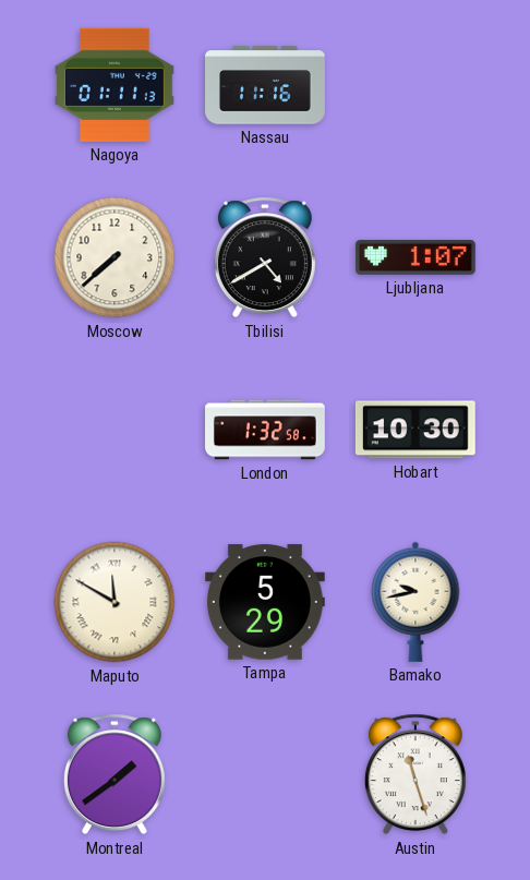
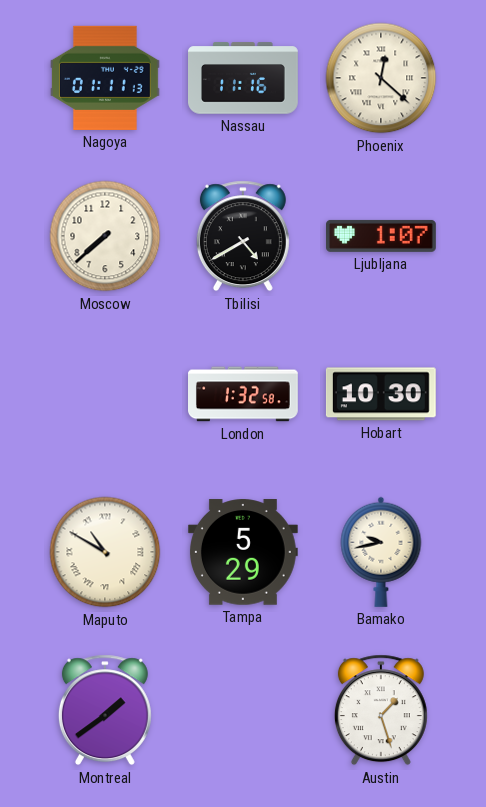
Phoenix: none -> 12:22 (381, 78)
Maputo: 11:50 -> 10:50 (105, 552)
Austin: 11:27 -> 1:27 (381, 710)
